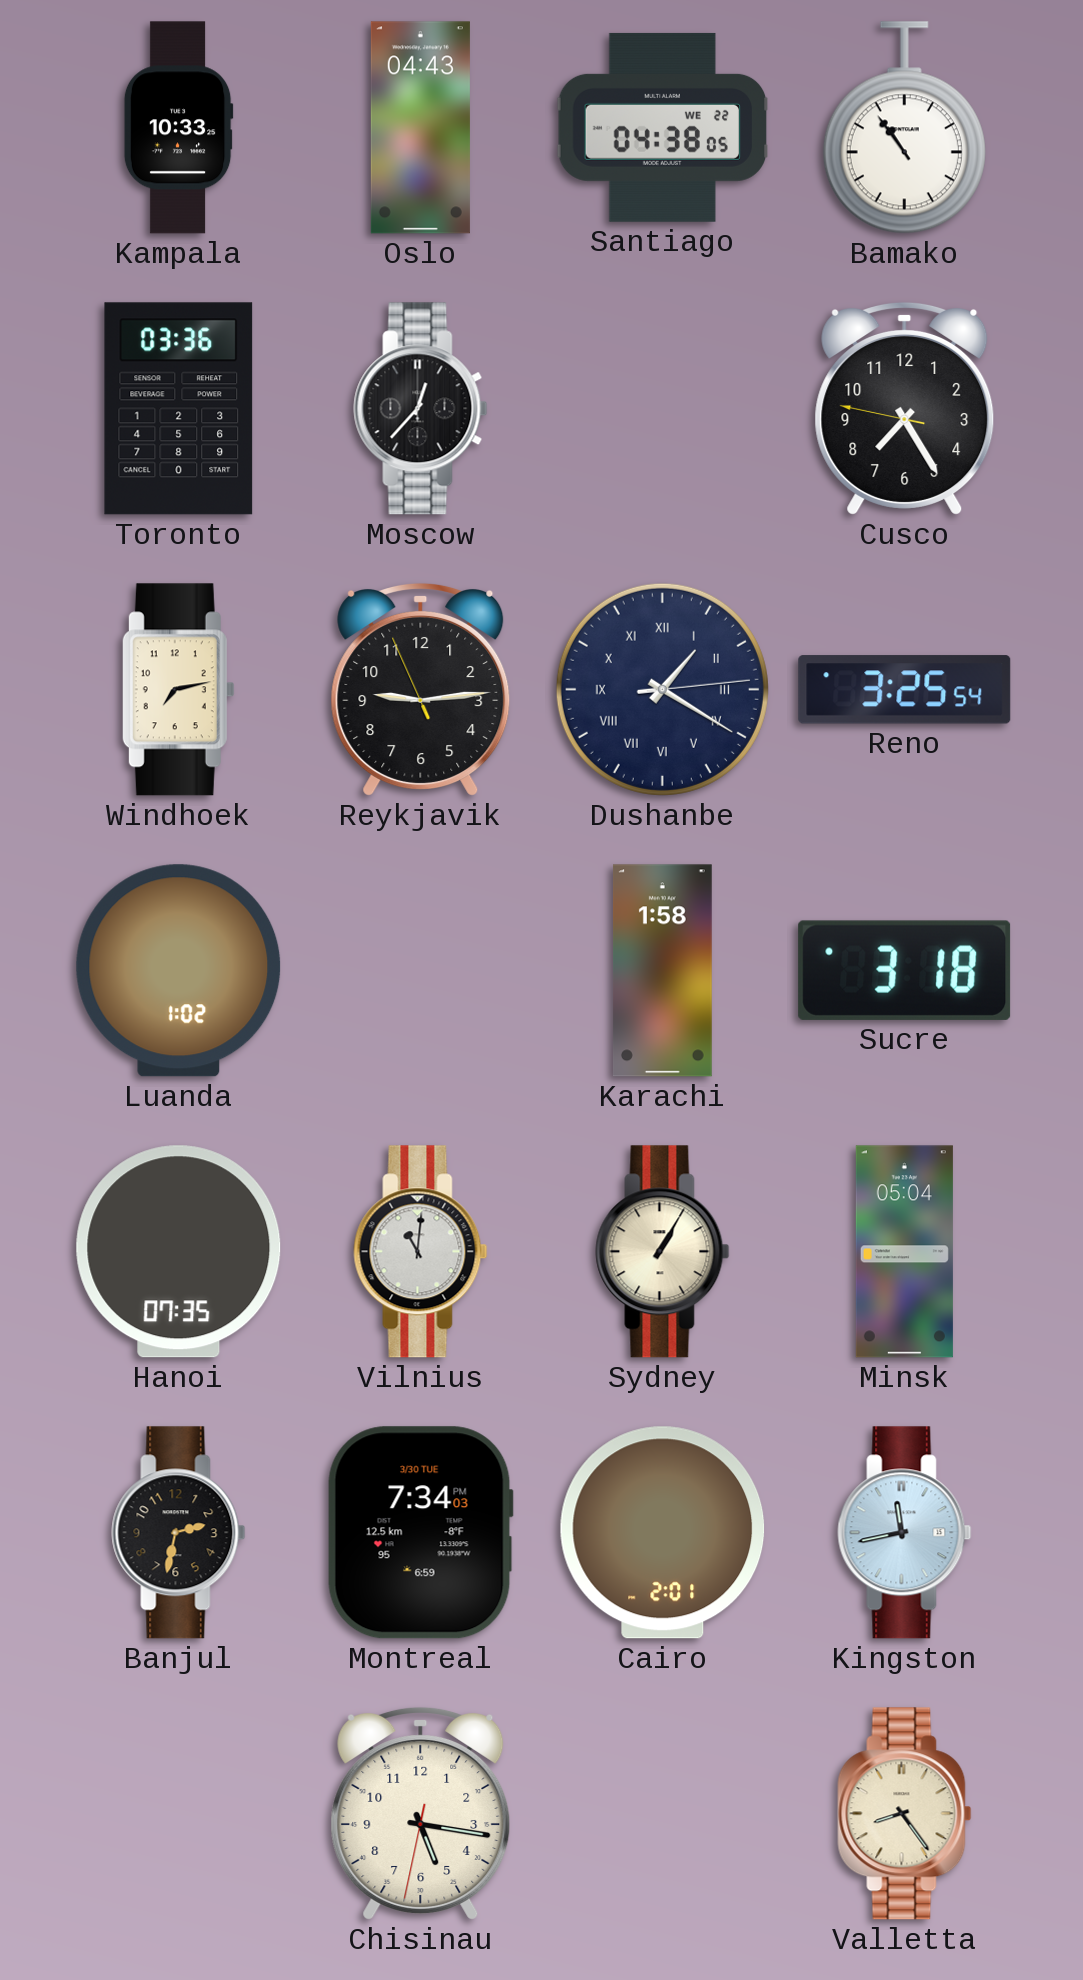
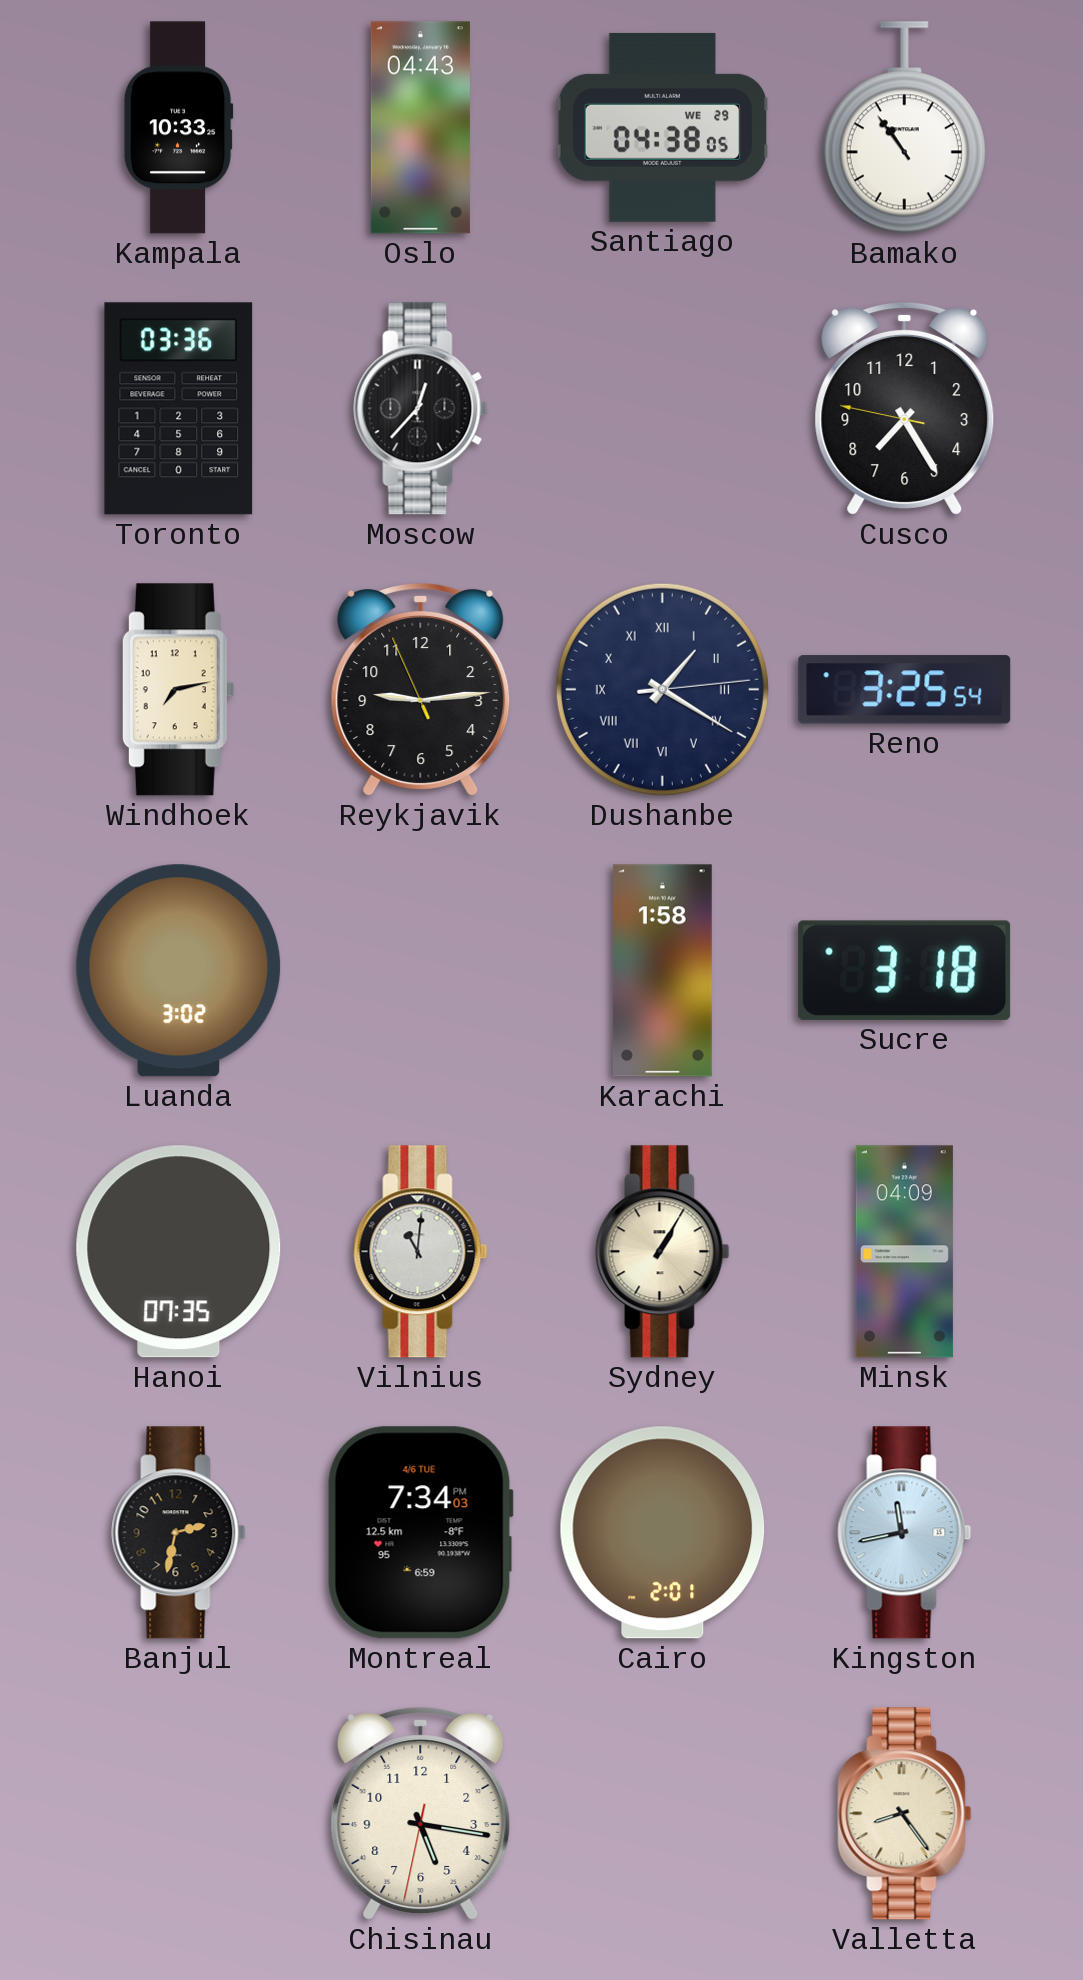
Santiago date: WE 22 -> WE 29 (663, 127)
Luanda: 1:02 -> 3:02 (179, 971)
Minsk: 05:04 -> 04:09 (904, 1252)
Montreal date: 3/30 TUE -> 4/6 TUE (420, 1533)
